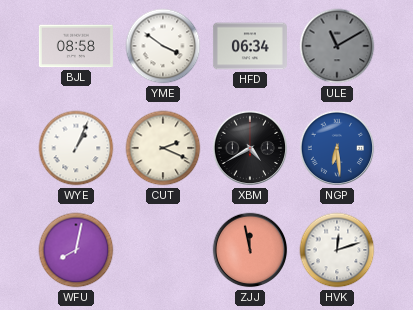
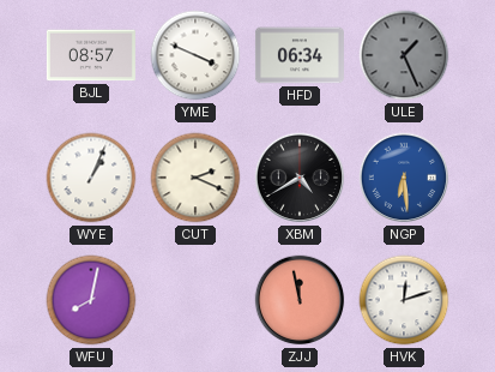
BJL: 08:58 -> 08:57 (91, 55)
YME: 3:51 -> 3:49 (195, 55)
ULE: 11:10 -> 1:26 (404, 55)
